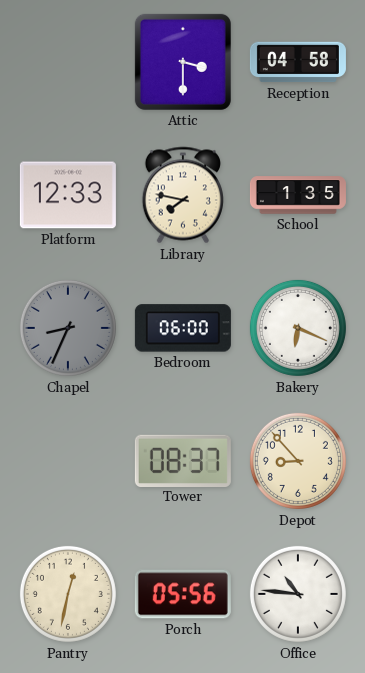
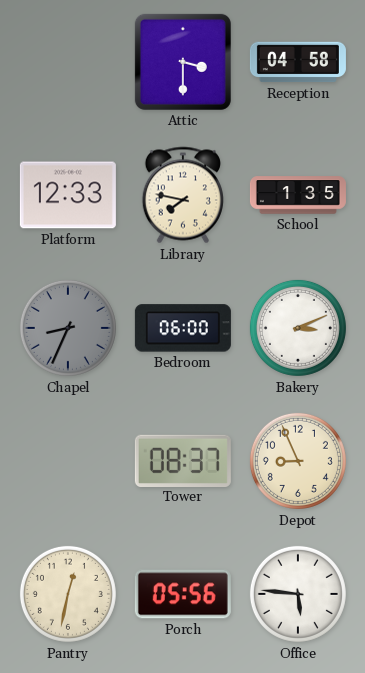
Bakery: 6:19 -> 3:11 (298, 328)
Depot: 8:53 -> 8:56 (298, 461)
Office: 10:46 -> 5:46 (298, 594)
